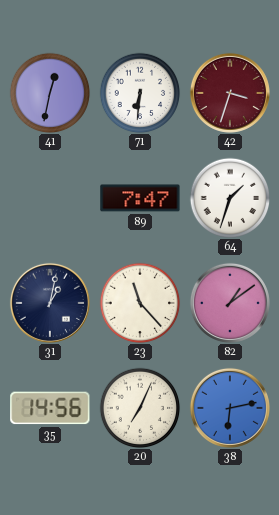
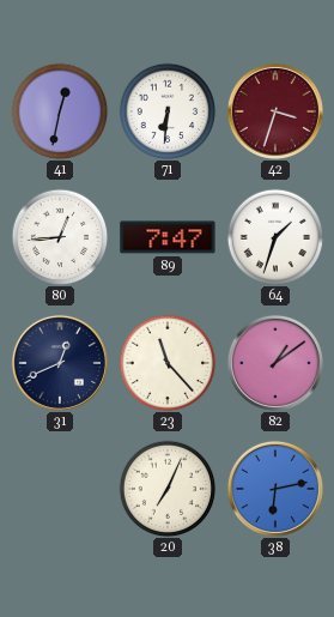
80: none -> 12:44 (60, 237)
31: 1:02 -> 12:41 (60, 363)
35: 14:56 -> none (50, 408)
